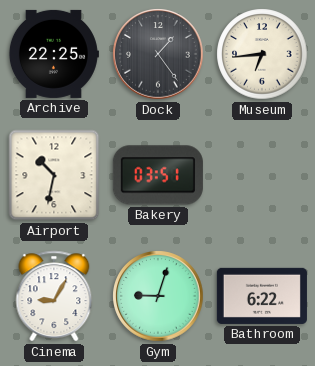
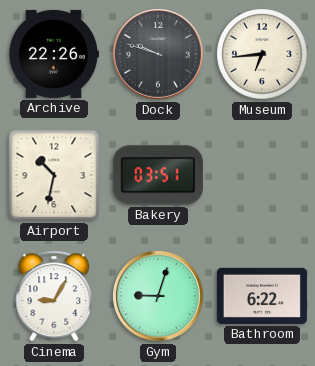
Archive: 22:25 -> 22:26 (53, 54)
Dock: 1:24 -> 9:48 (158, 54)
